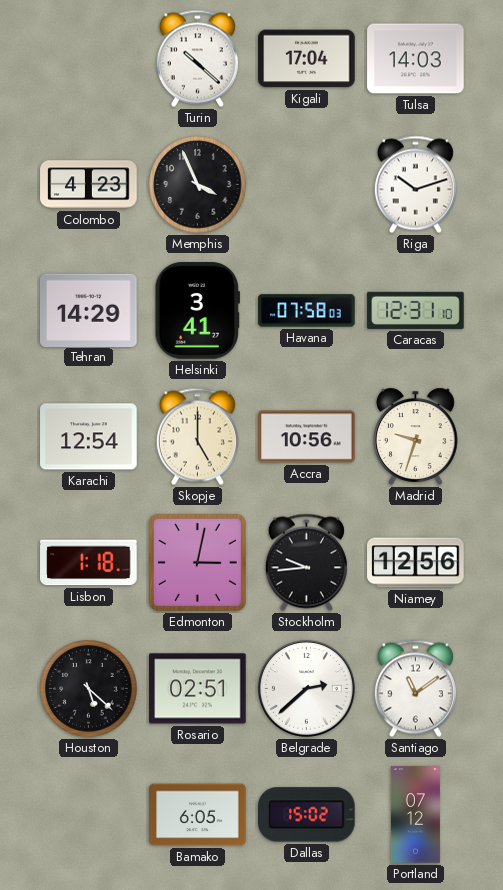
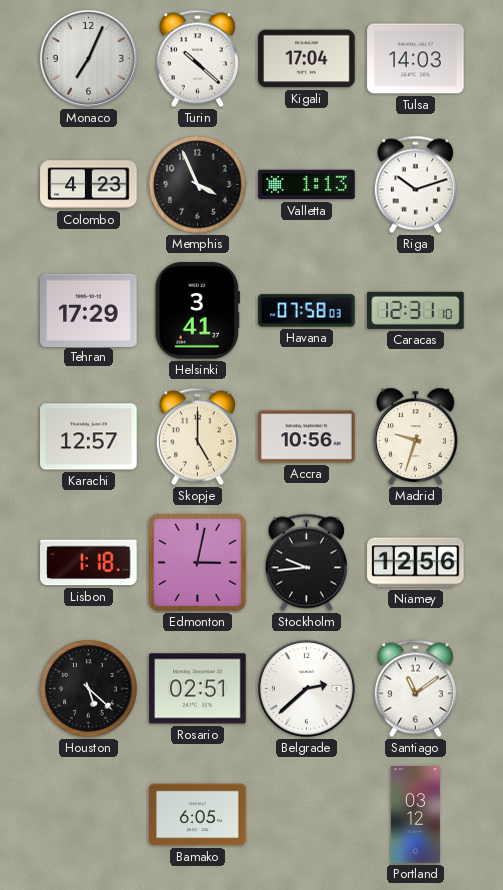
Monaco: none -> 7:04 (88, 58)
Valletta: none -> 1:13 (307, 185)
Tehran: 14:29 -> 17:29 (89, 310)
Karachi: 12:54 -> 12:57 (89, 437)
Dallas: 15:02 -> none (307, 815)
Portland: 07:12 -> 03:12 (415, 815)
